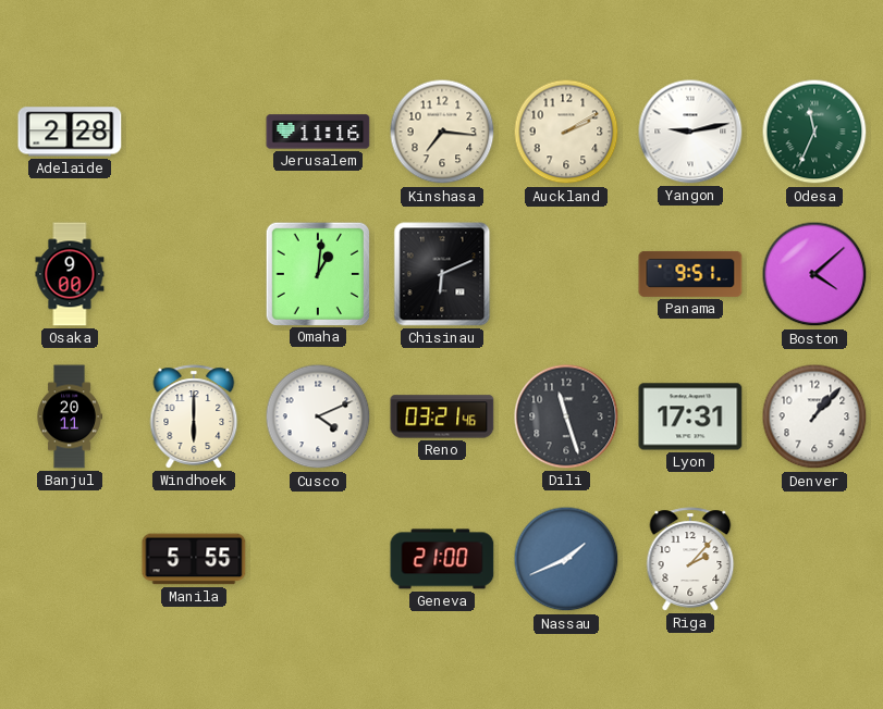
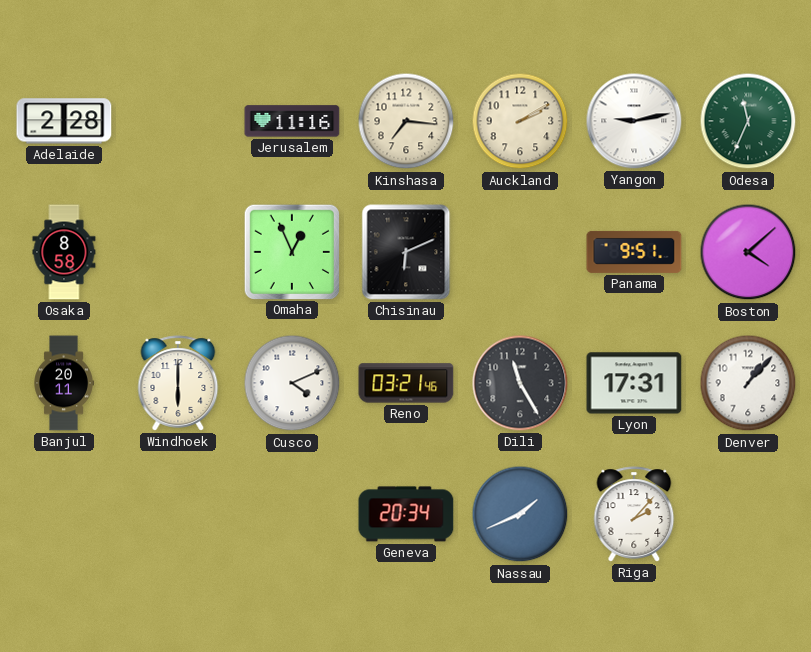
Osaka: 9:00 -> 8:58 (64, 252)
Omaha: 1:01 -> 12:56 (291, 251)
Dili: 11:27 -> 11:25 (520, 383)
Manila: 5:55 -> none (194, 559)
Geneva: 21:00 -> 20:34 (406, 514)
